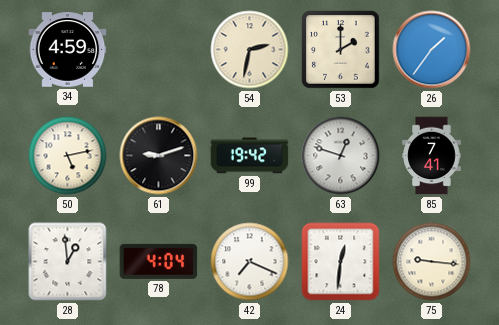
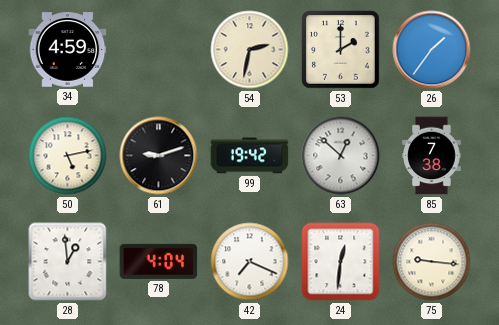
63: 12:48 -> 12:52 (341, 156)
85: 7:41 -> 7:38 (432, 156)
